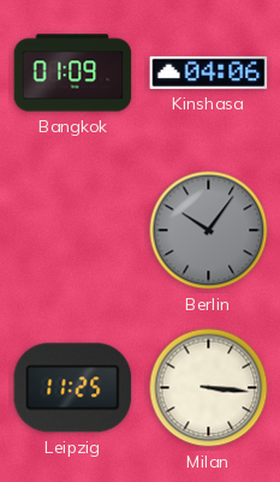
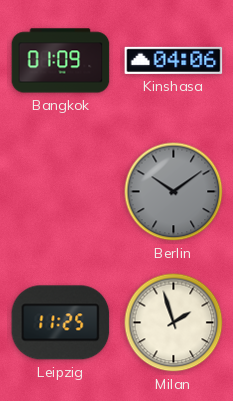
Berlin: 10:06 -> 10:09 (174, 192)
Milan: 3:16 -> 1:57 (174, 323)
